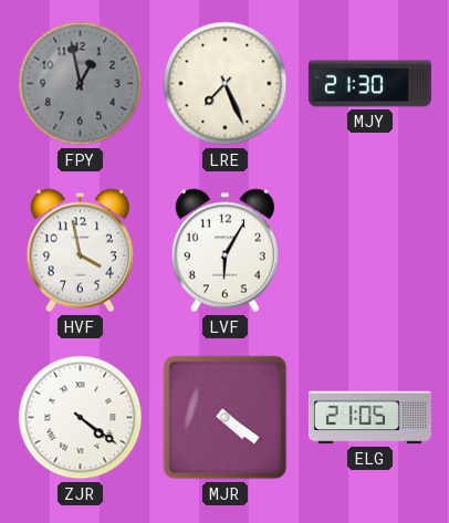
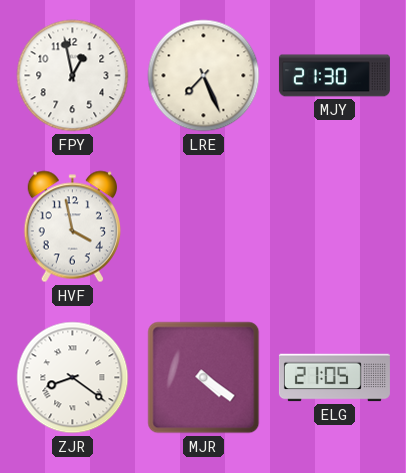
FPY dial: grey -> white (73, 76)
LVF: 6:05 -> none (224, 251)
ZJR: 4:21 -> 8:21 (73, 378)
